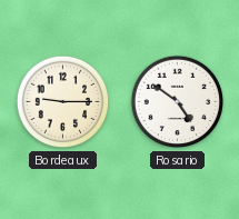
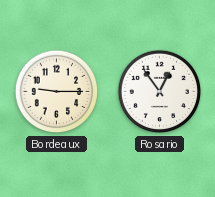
Rosario: 4:51 -> 12:54 (160, 92)
